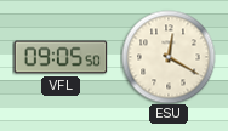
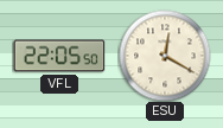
VFL: 09:05 -> 22:05 (59, 56)
